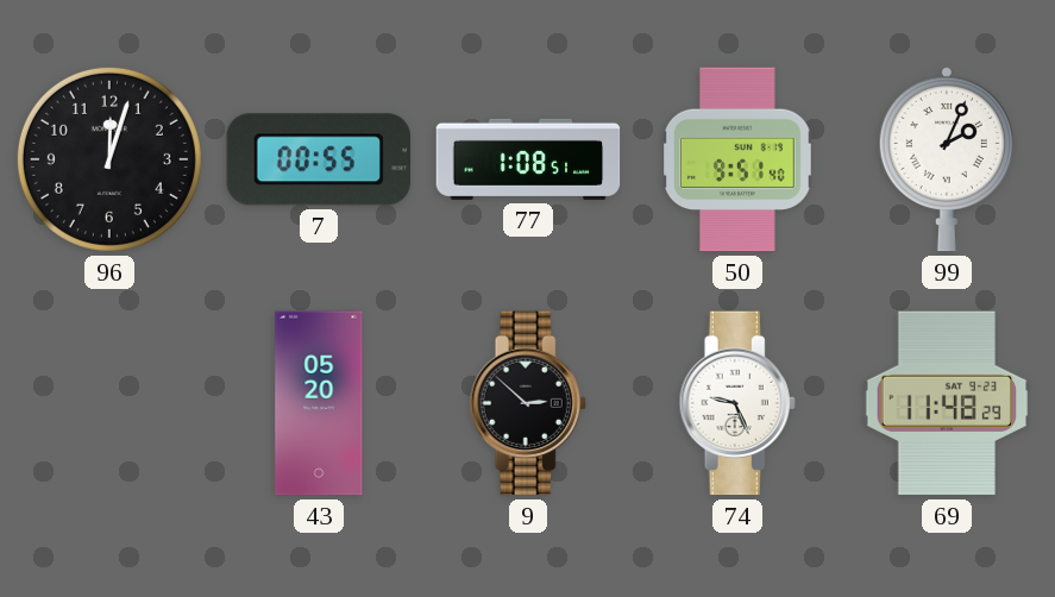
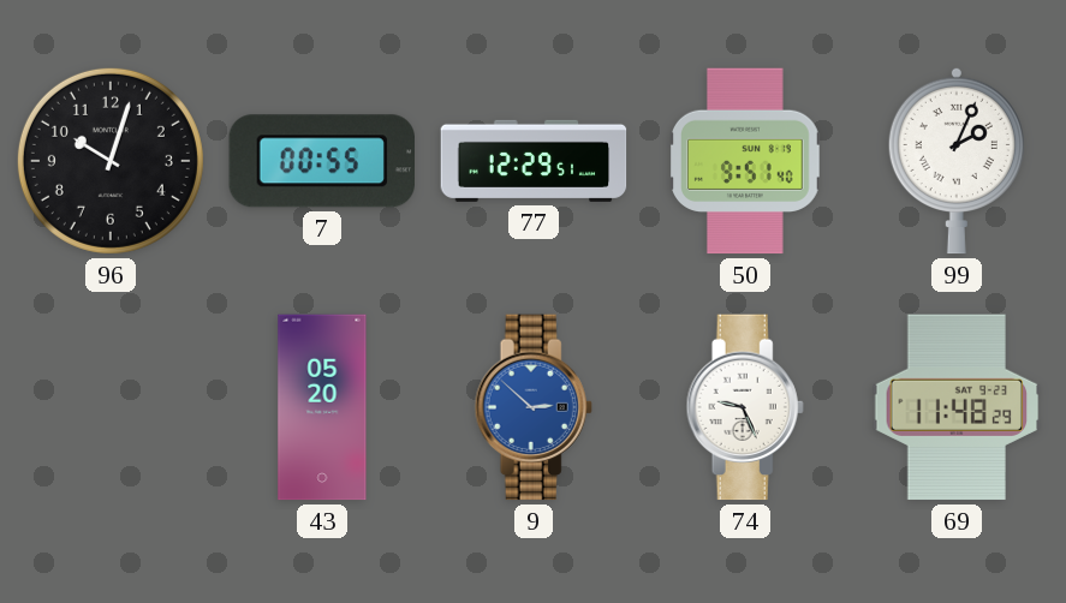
96: 12:03 -> 10:03 (111, 161)
77: 1:08 -> 12:29 (534, 161)
9 dial: black -> blue (534, 407)
